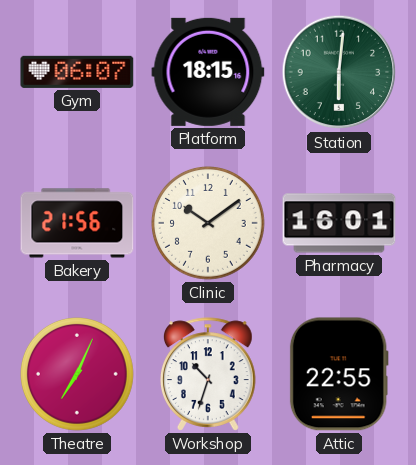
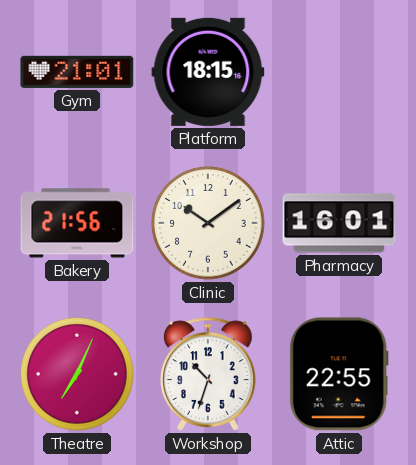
Gym: 06:07 -> 21:01 (77, 72)
Station: 6:01 -> none (339, 72)
